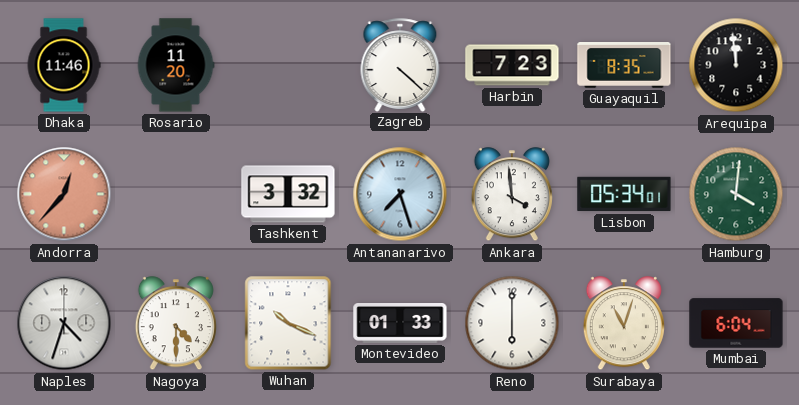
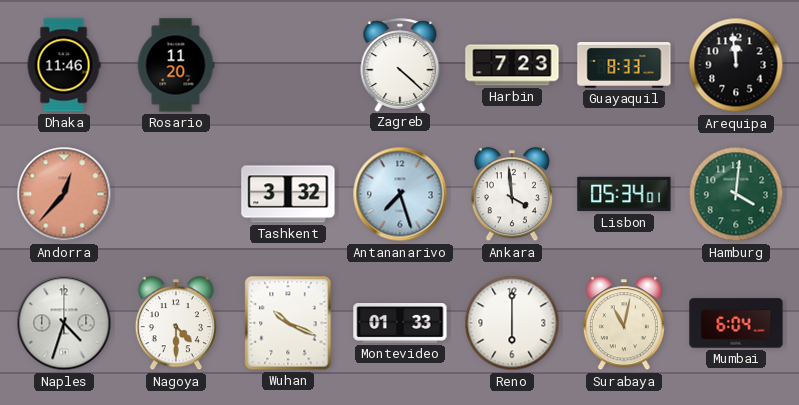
Guayaquil: 8:35 -> 8:33 (624, 66)
Surabaya: 11:03 -> 11:02 (624, 324)
